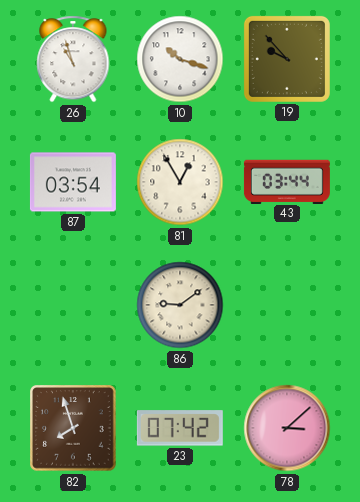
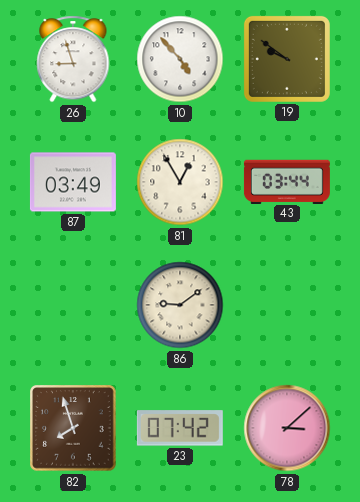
26: 10:57 -> 8:57 (73, 59)
10: 10:18 -> 4:53 (180, 59)
19: 9:53 -> 9:51 (287, 59)
87: 03:54 -> 03:49 (73, 182)
